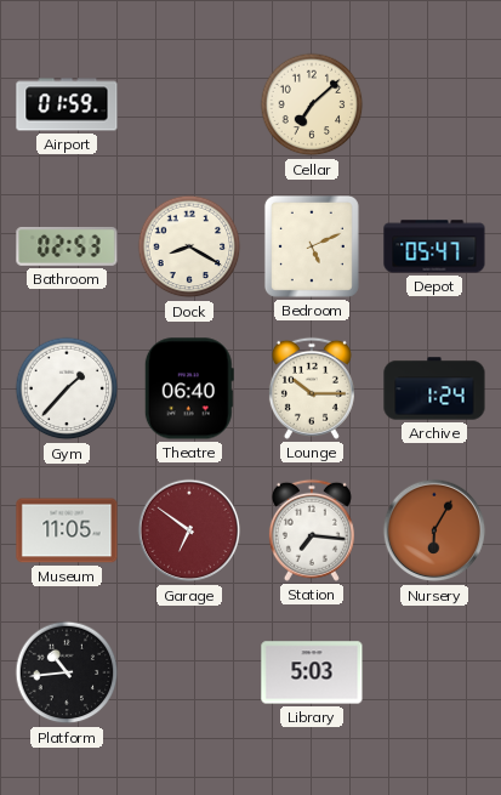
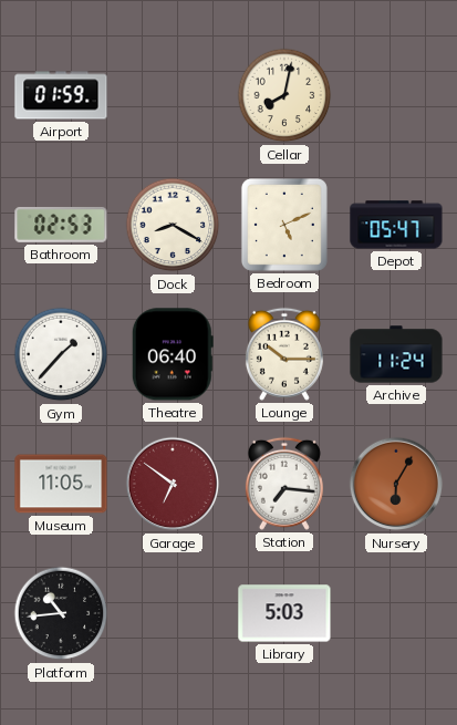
Cellar: 7:08 -> 8:02 (284, 95)
Archive: 1:24 -> 11:24 (396, 354)
